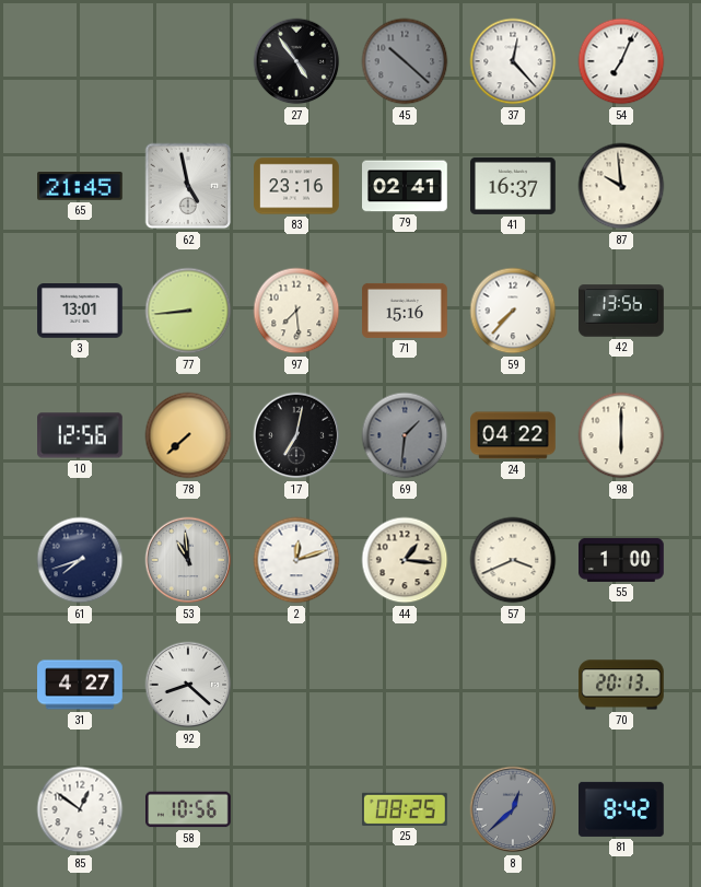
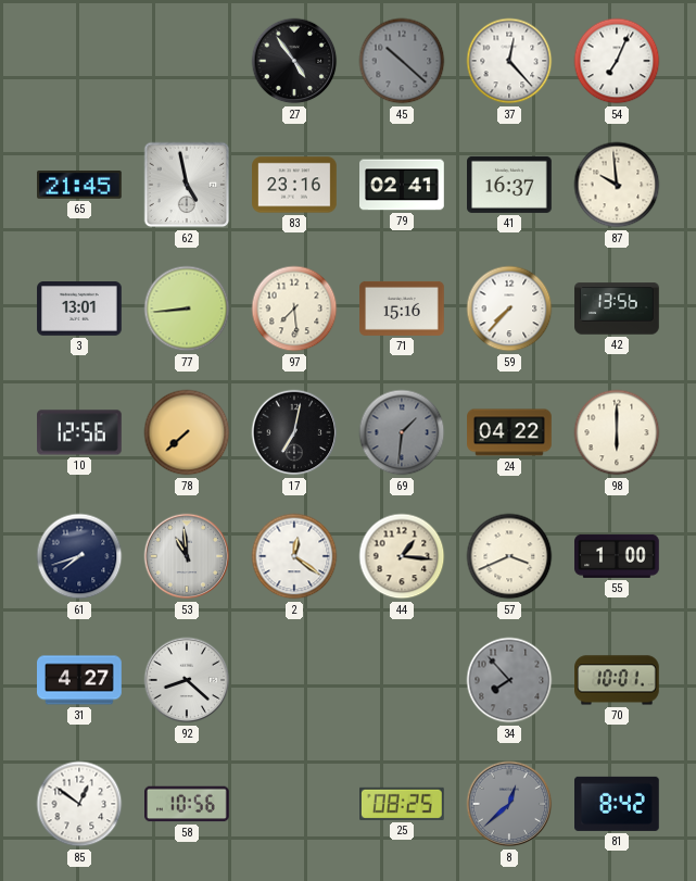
2: 12:12 -> 12:21 (294, 556)
34: none -> 7:53 (509, 680)
70: 20:13 -> 10:01 (618, 680)
